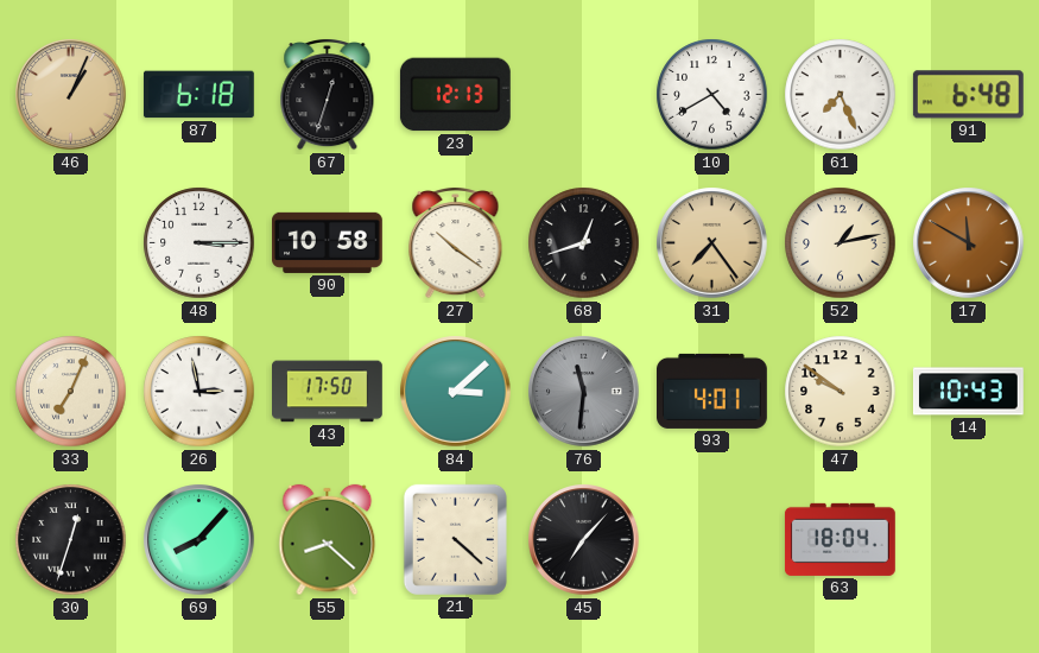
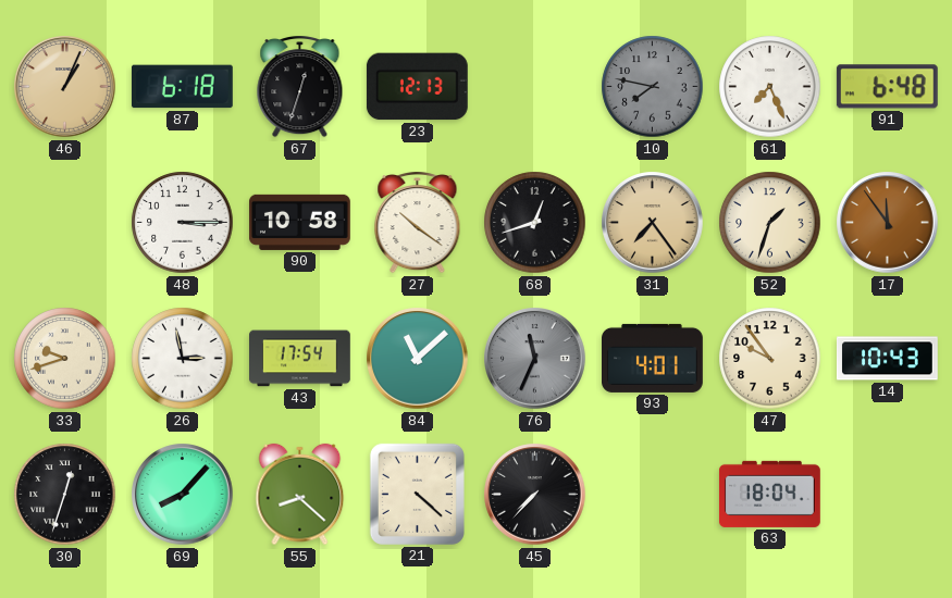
10: 4:40 -> 7:47 (653, 87)
10 dial: white -> grey (653, 87)
52: 1:13 -> 1:33 (770, 223)
17: 11:50 -> 11:54 (888, 223)
33: 7:04 -> 9:42 (65, 359)
43: 17:50 -> 17:54 (300, 359)
84: 3:08 -> 11:08 (418, 359)
76: 11:31 -> 11:34 (535, 359)
47: 9:51 -> 9:54 (770, 359)
45: 7:07 -> 7:37 (535, 495)
